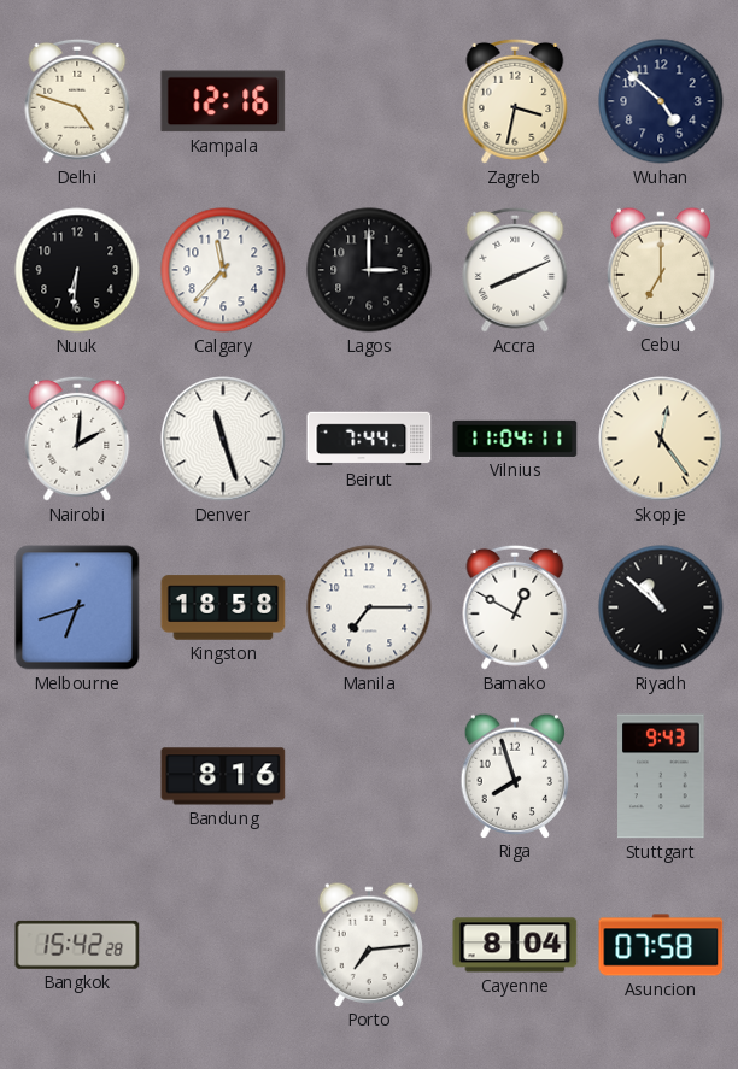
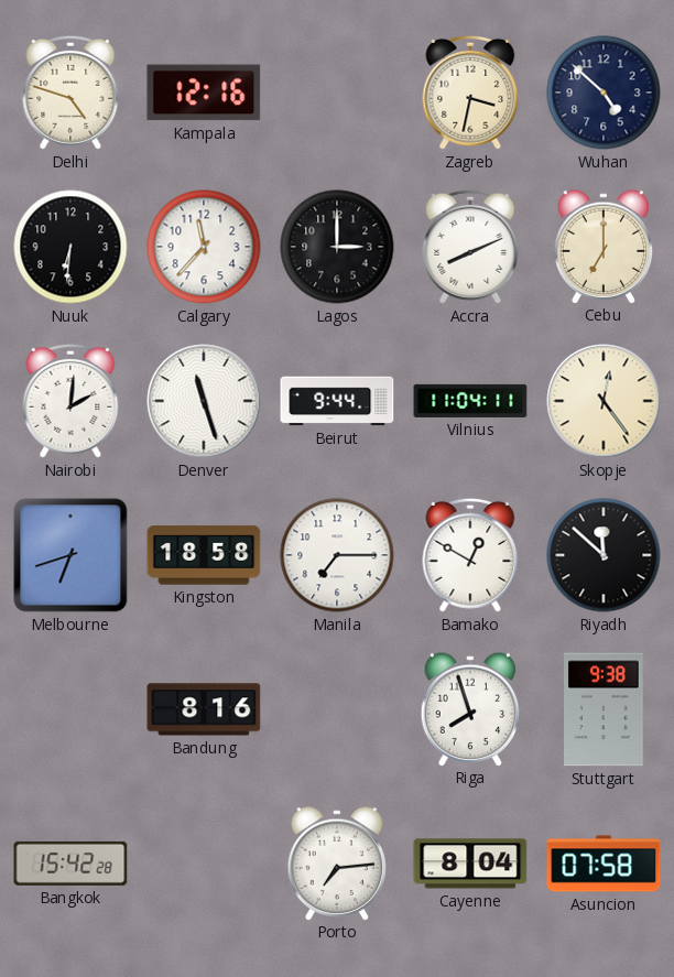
Beirut: 7:44 -> 9:44 (337, 401)
Riyadh: 10:52 -> 11:52 (604, 555)
Stuttgart: 9:43 -> 9:38 (605, 709)
